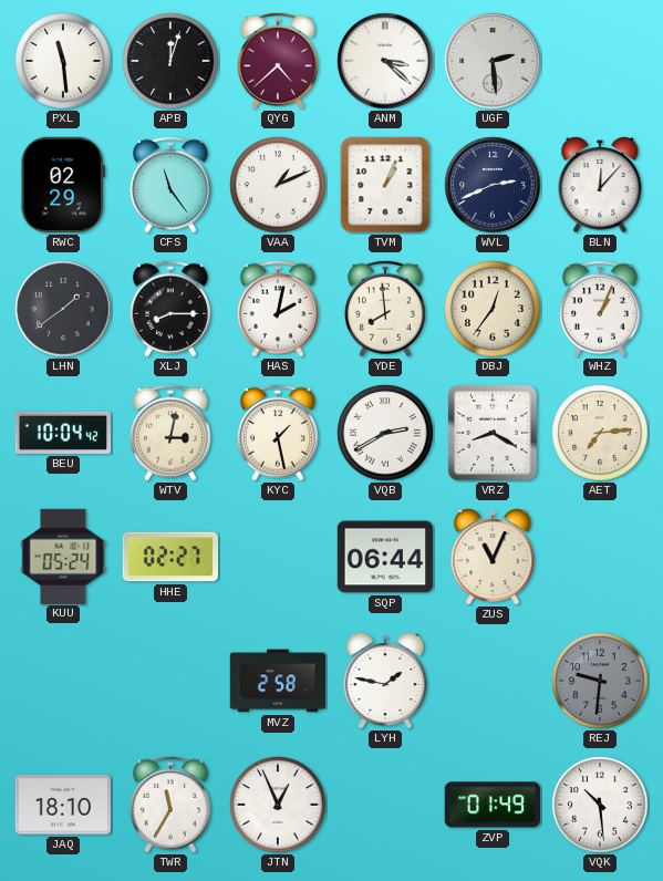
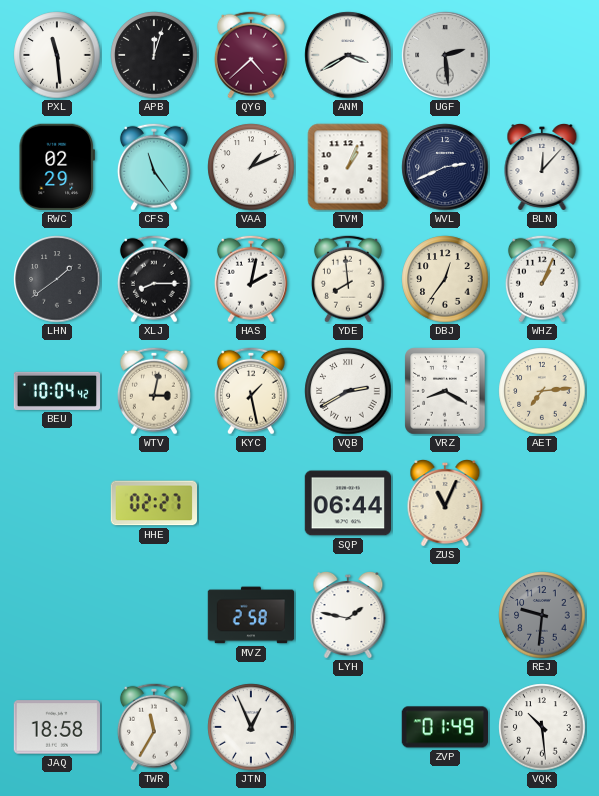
ANM: 3:22 -> 3:40 (348, 55)
KUU: 05:24 -> none (63, 556)
JAQ: 18:10 -> 18:58 (56, 727)
